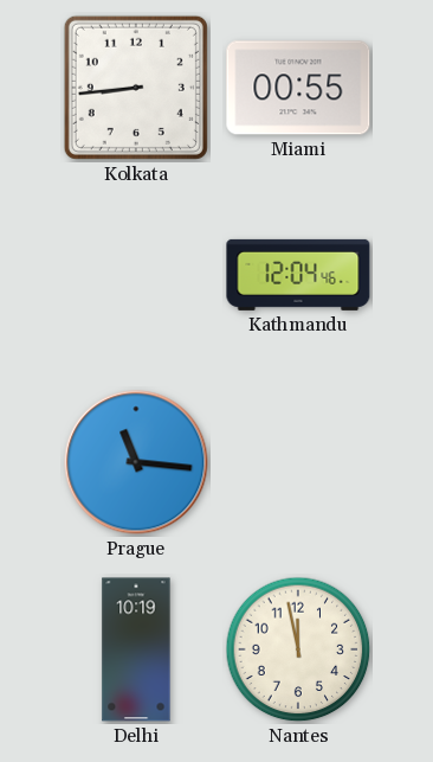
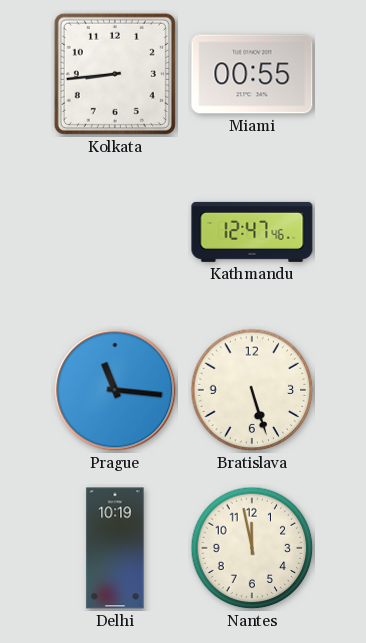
Kathmandu: 12:04 -> 12:47 (252, 232)
Bratislava: none -> 5:27 (252, 390)
